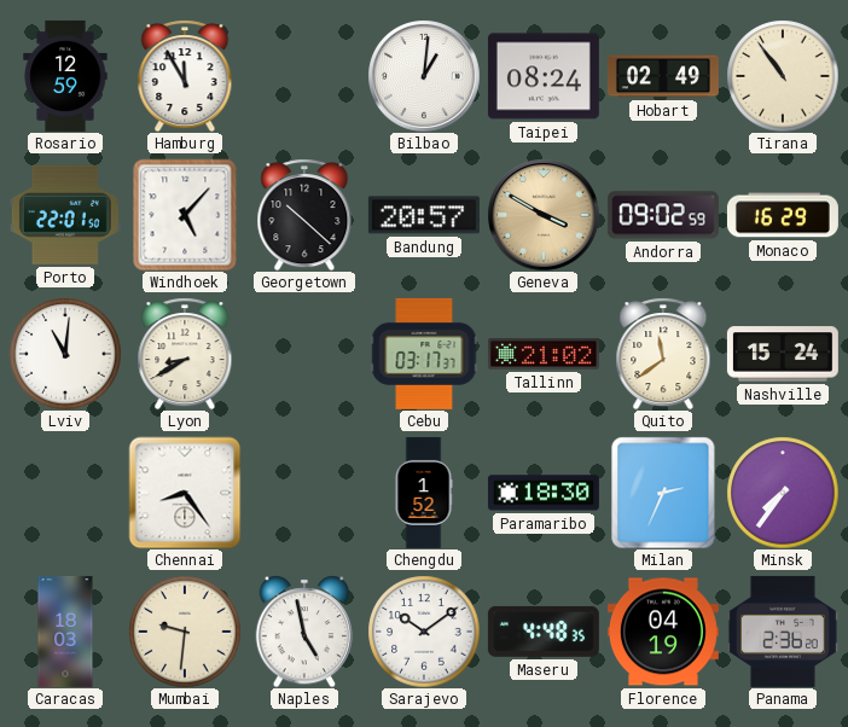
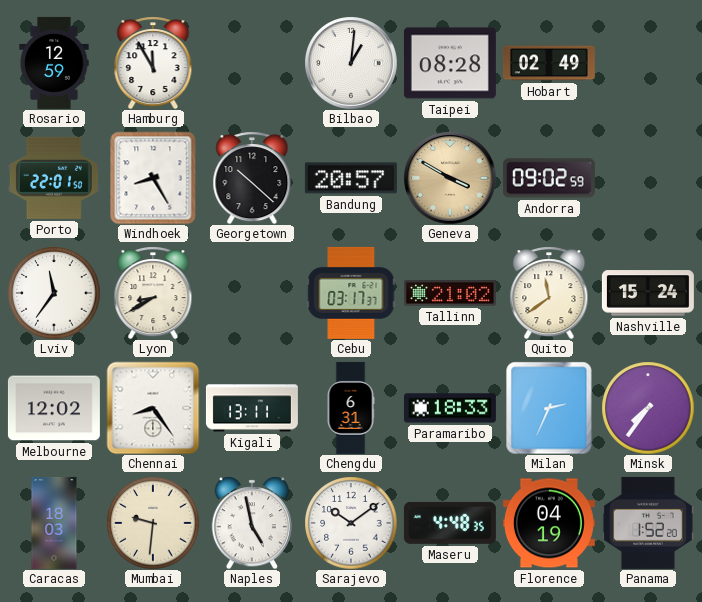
Taipei: 08:24 -> 08:28 (450, 63)
Tirana: 10:54 -> none (783, 76)
Windhoek: 5:07 -> 8:25 (153, 178)
Monaco: 16:29 -> none (783, 215)
Lviv: 11:01 -> 11:36 (54, 293)
Melbourne: none -> 12:02 (54, 408)
Kigali: none -> 13:11 (252, 408)
Chengdu: 1:52 -> 6:31 (351, 408)
Paramaribo: 18:30 -> 18:33 (450, 408)
Panama: 2:36 -> 1:52 (648, 523)
